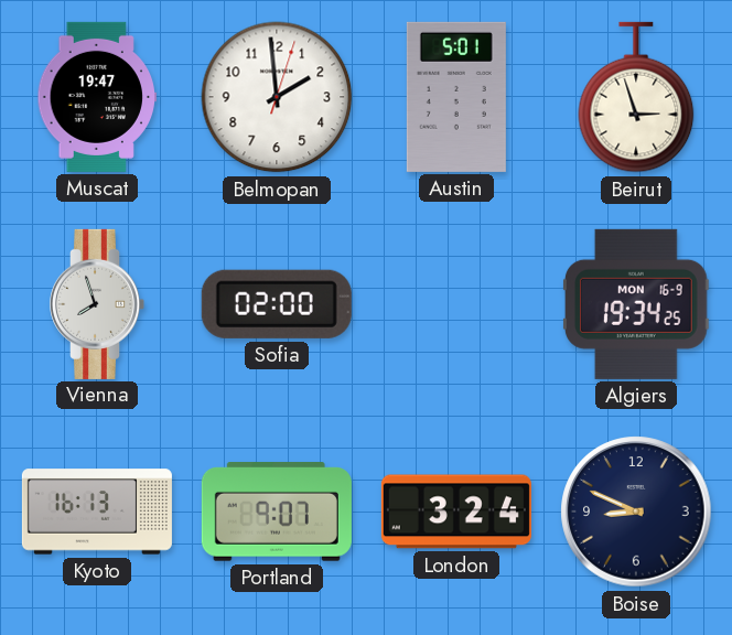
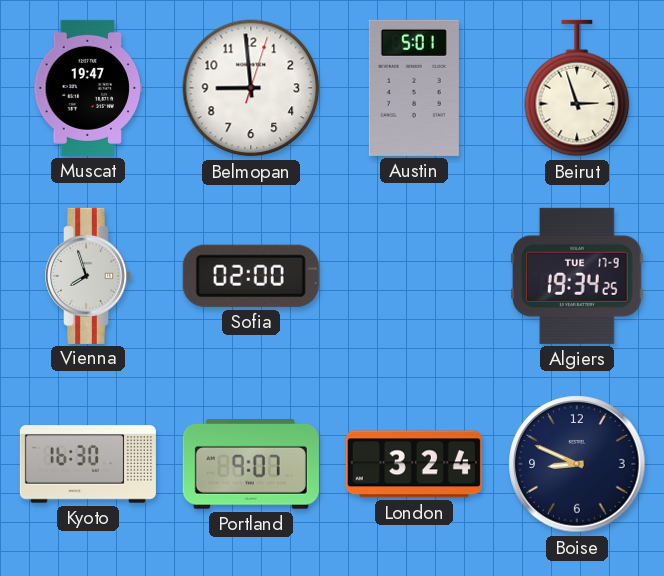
Belmopan: 1:59 -> 8:59 (251, 88)
Algiers date: MON 16-9 -> TUE 17-9 (577, 276)
Kyoto: 16:13 -> 16:30 (88, 464)
